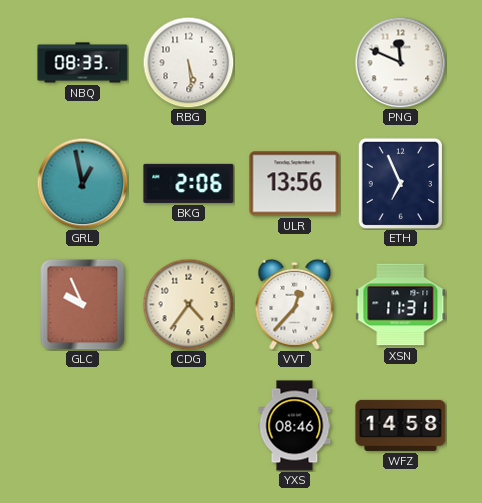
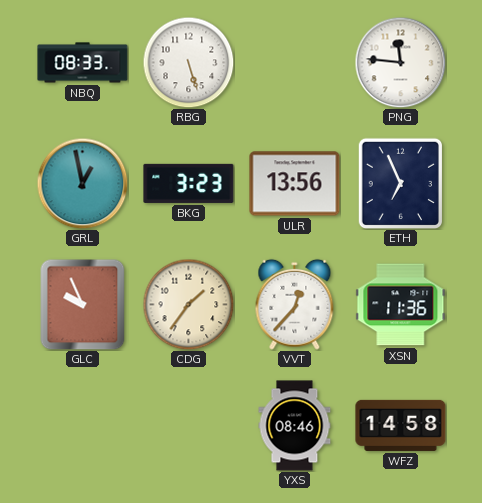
RBG: 5:29 -> 5:27 (188, 62)
PNG: 11:49 -> 11:46 (400, 62)
BKG: 2:06 -> 3:23 (189, 183)
CDG: 4:36 -> 1:36 (188, 304)
XSN: 11:31 -> 11:36 (401, 305)
